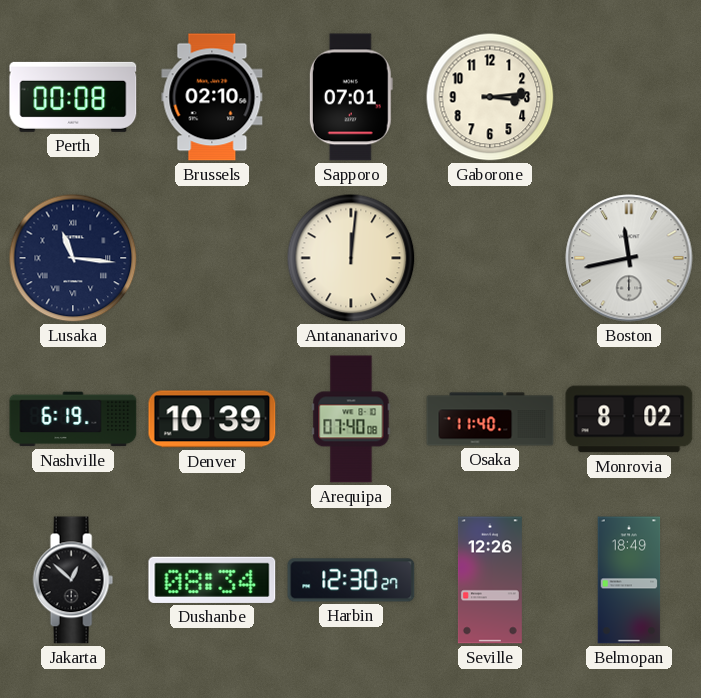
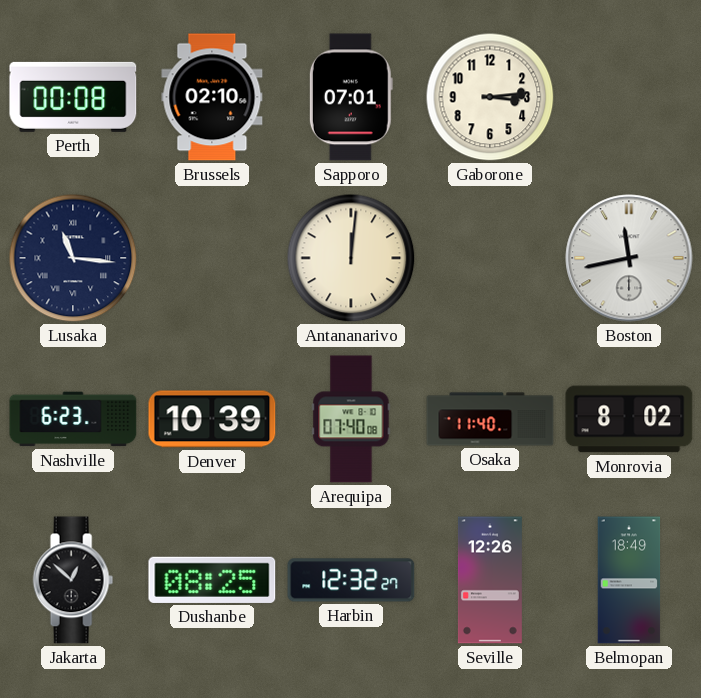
Nashville: 6:19 -> 6:23 (73, 419)
Dushanbe: 08:34 -> 08:25 (212, 580)
Harbin: 12:30 -> 12:32 (351, 580)
